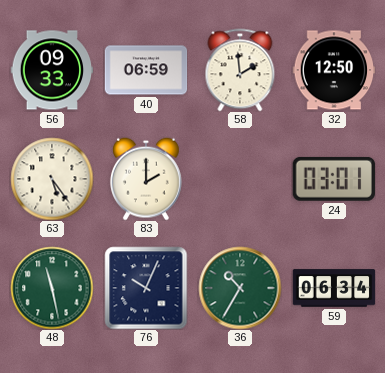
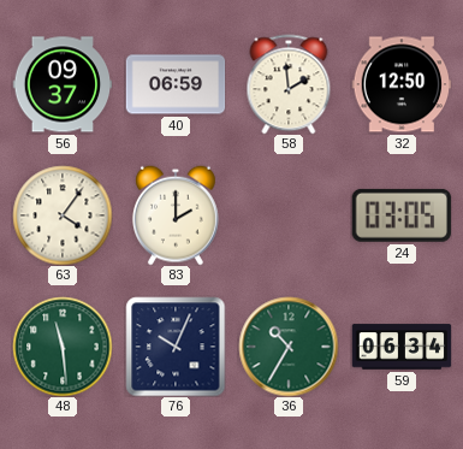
56: 09:33 -> 09:37 (63, 84)
63: 5:24 -> 4:06 (63, 215)
24: 03:01 -> 03:05 (400, 215)
48: 11:28 -> 11:29 (63, 347)
